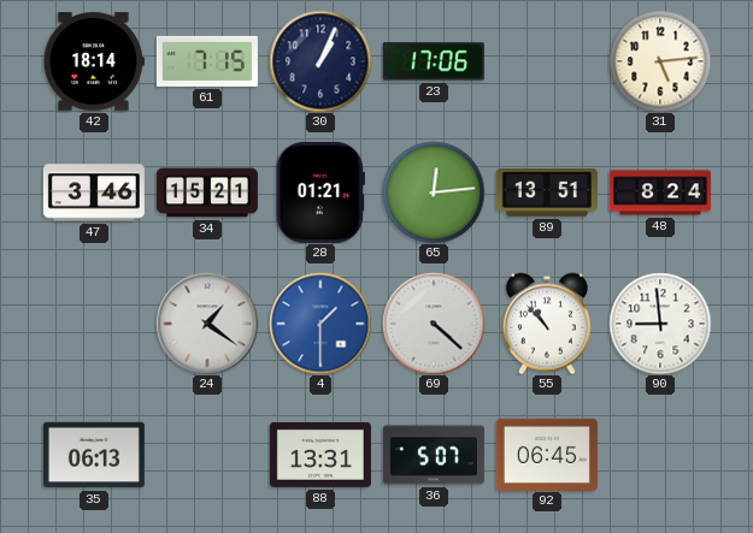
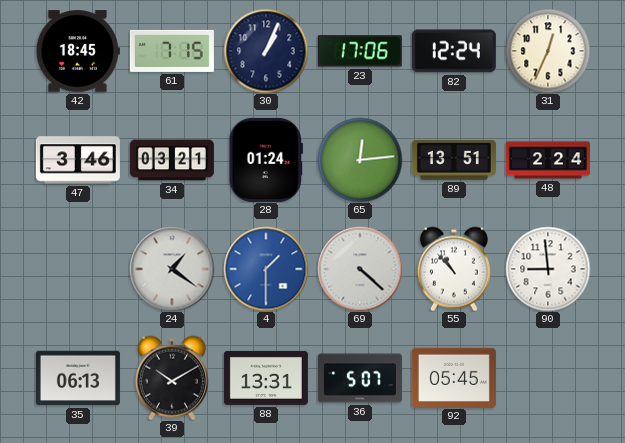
42: 18:14 -> 18:45 (78, 51)
82: none -> 12:24 (454, 51)
31: 5:14 -> 12:34 (548, 51)
34: 15:21 -> 03:21 (172, 160)
28: 01:21 -> 01:24 (265, 160)
48: 8:24 -> 2:24 (548, 160)
39: none -> 10:10 (172, 378)
92: 06:45 -> 05:45 (454, 377)
